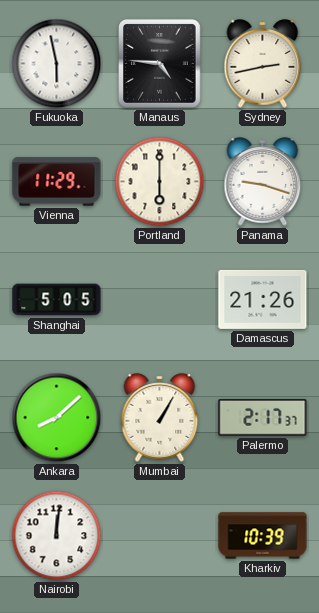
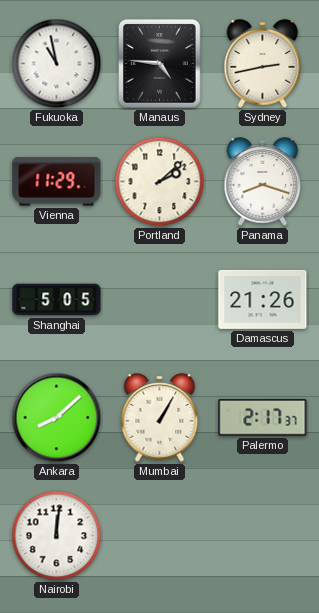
Fukuoka: 5:58 -> 10:58 (57, 64)
Portland: 6:00 -> 2:08 (160, 182)
Panama: 9:18 -> 8:18 (263, 182)
Kharkiv: 10:39 -> none (263, 536)
